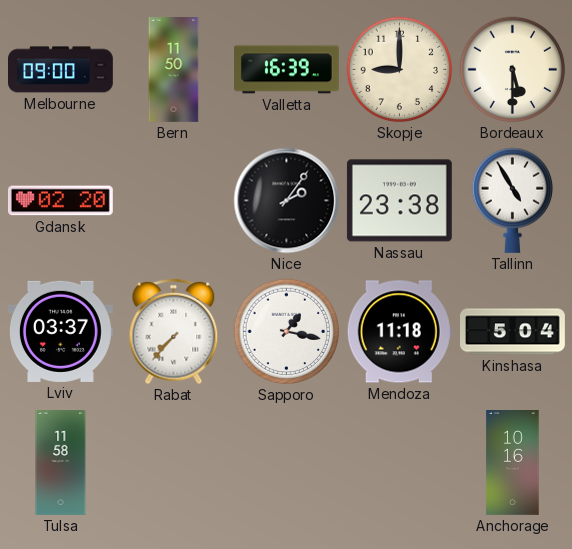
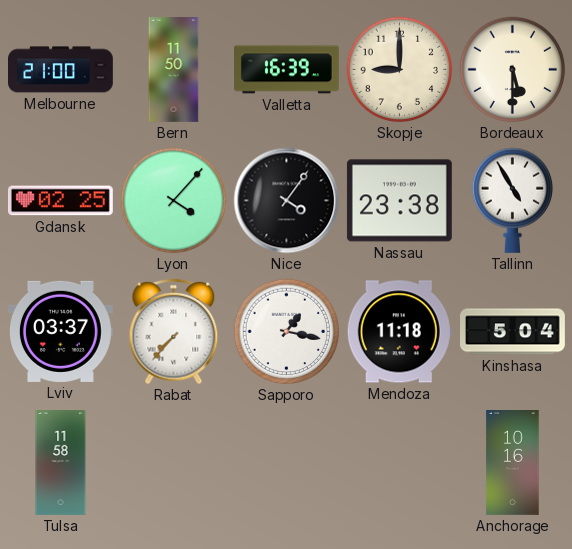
Melbourne: 09:00 -> 21:00 (61, 70)
Gdansk: 02:20 -> 02:25 (61, 201)
Lyon: none -> 4:07 (174, 201)
Nice: 2:06 -> 4:06 (287, 201)
